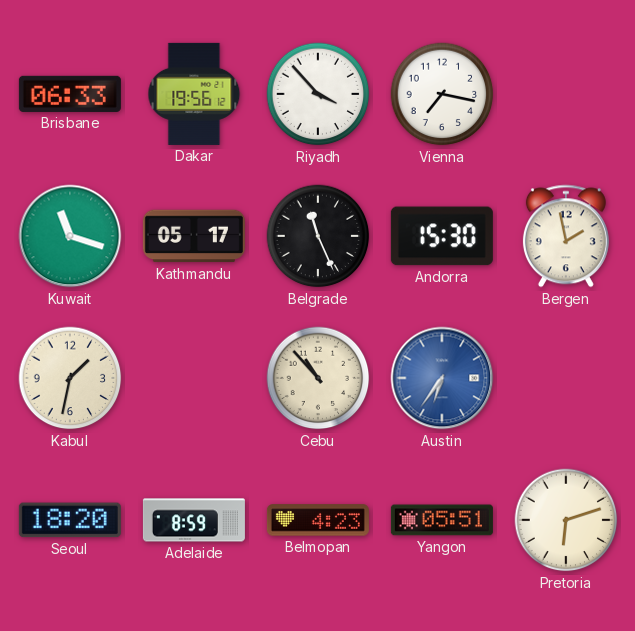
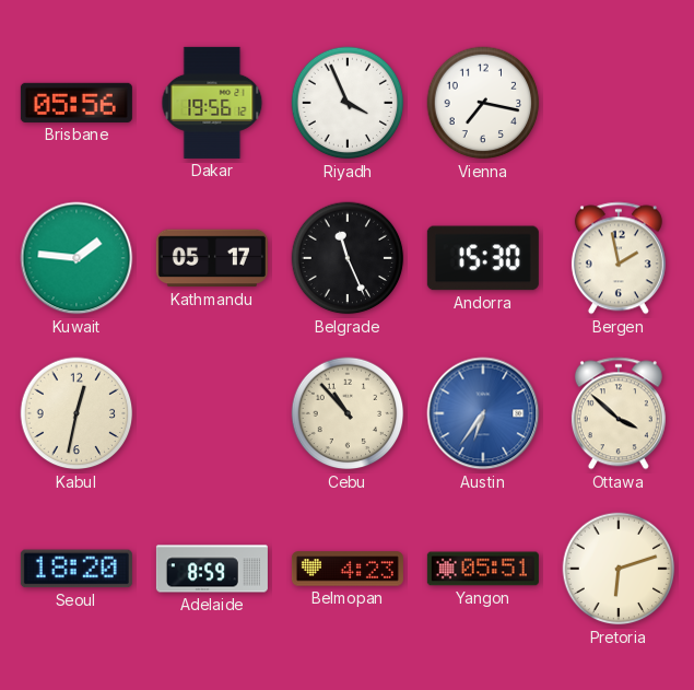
Brisbane: 06:33 -> 05:56 (77, 103)
Riyadh: 3:53 -> 3:56 (348, 103)
Kuwait: 11:18 -> 1:46 (77, 258)
Kabul: 1:32 -> 12:32 (77, 413)
Ottawa: none -> 3:52 (619, 413)
